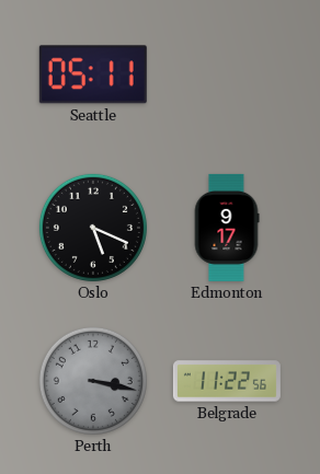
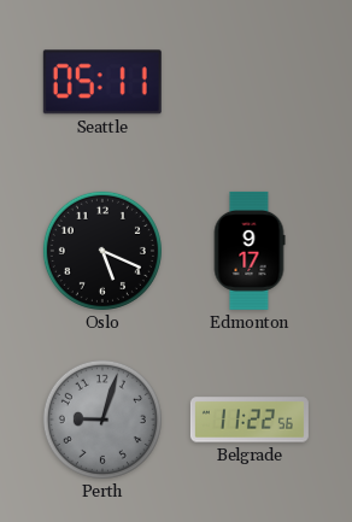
Perth: 3:17 -> 9:03 (102, 420)
